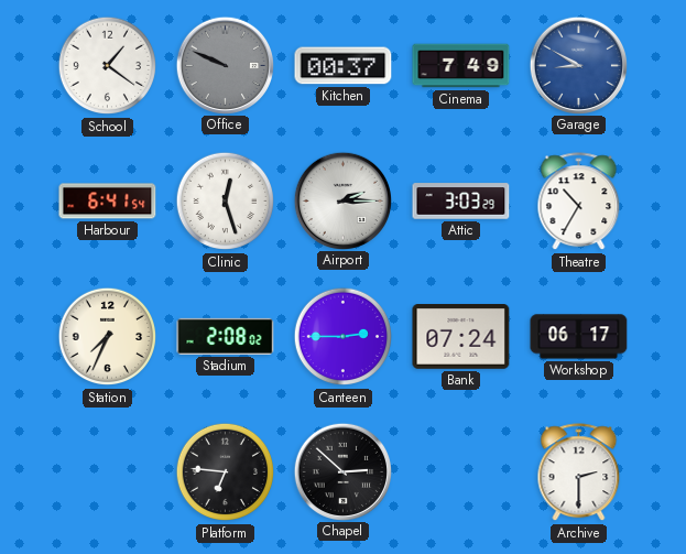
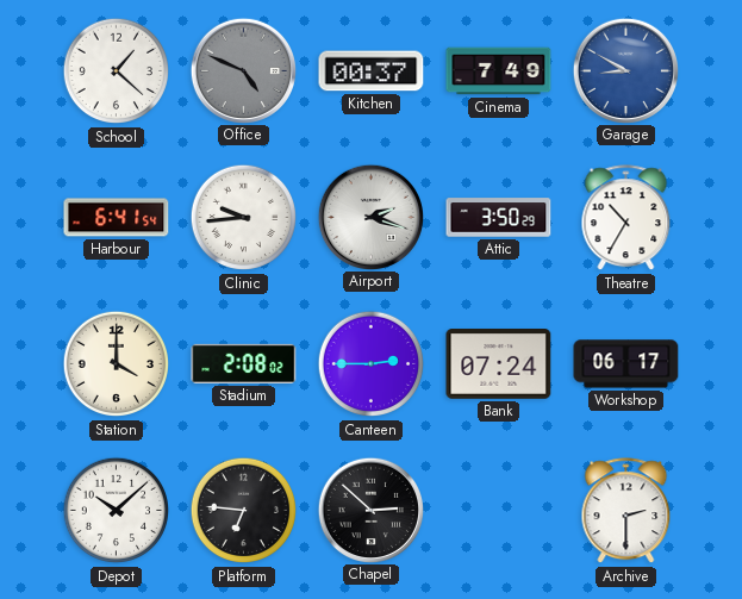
School: 1:21 -> 1:22 (117, 71)
Office: 9:49 -> 4:49 (243, 70)
Clinic: 12:27 -> 9:44 (244, 218)
Airport: 2:15 -> 2:18 (370, 217)
Attic: 3:03 -> 3:50 (499, 218)
Station: 7:34 -> 4:00 (117, 364)
Depot: none -> 10:08 (117, 511)
